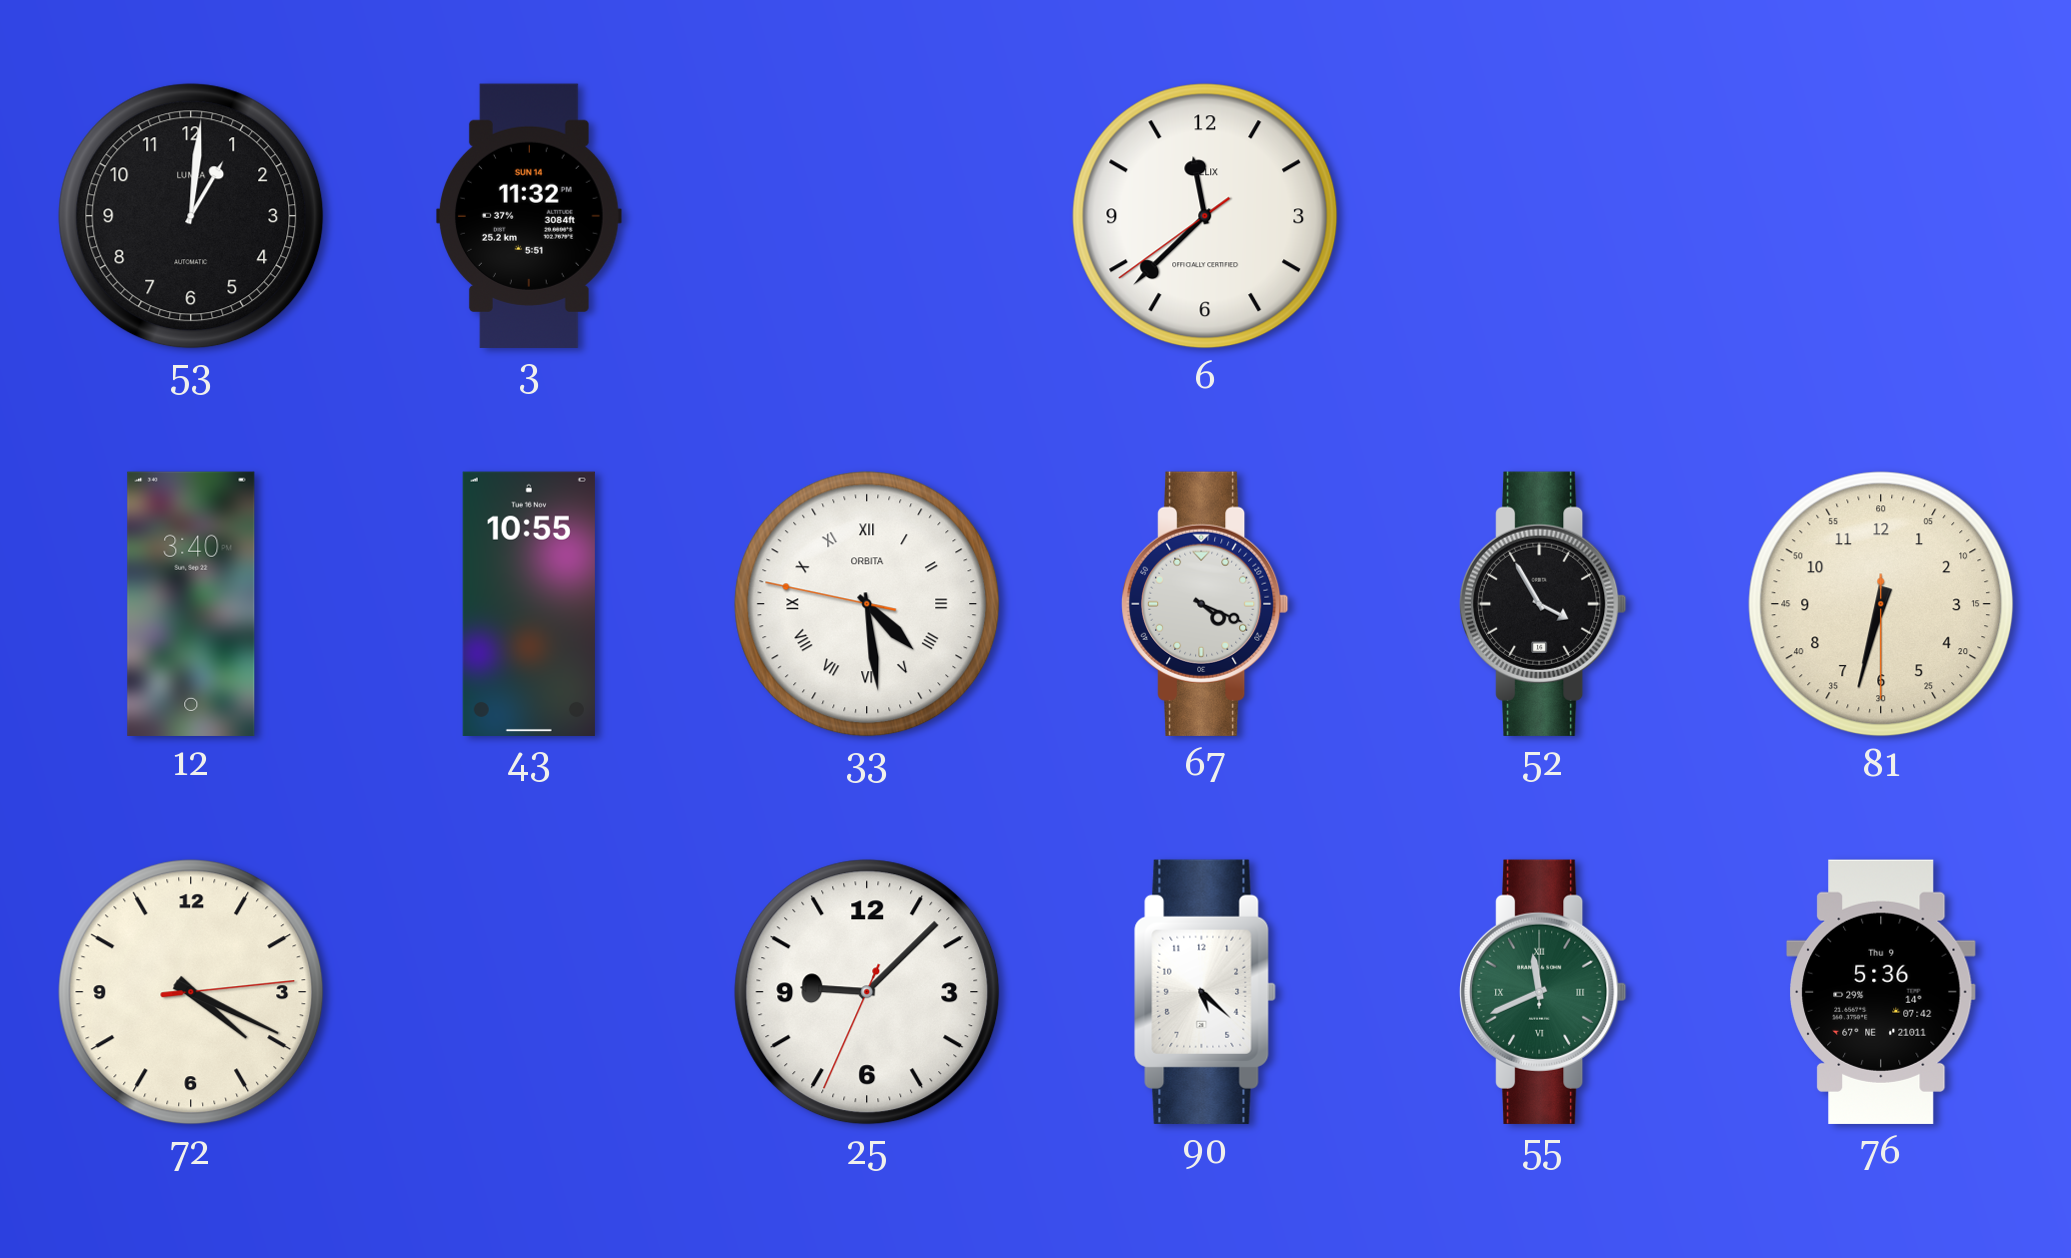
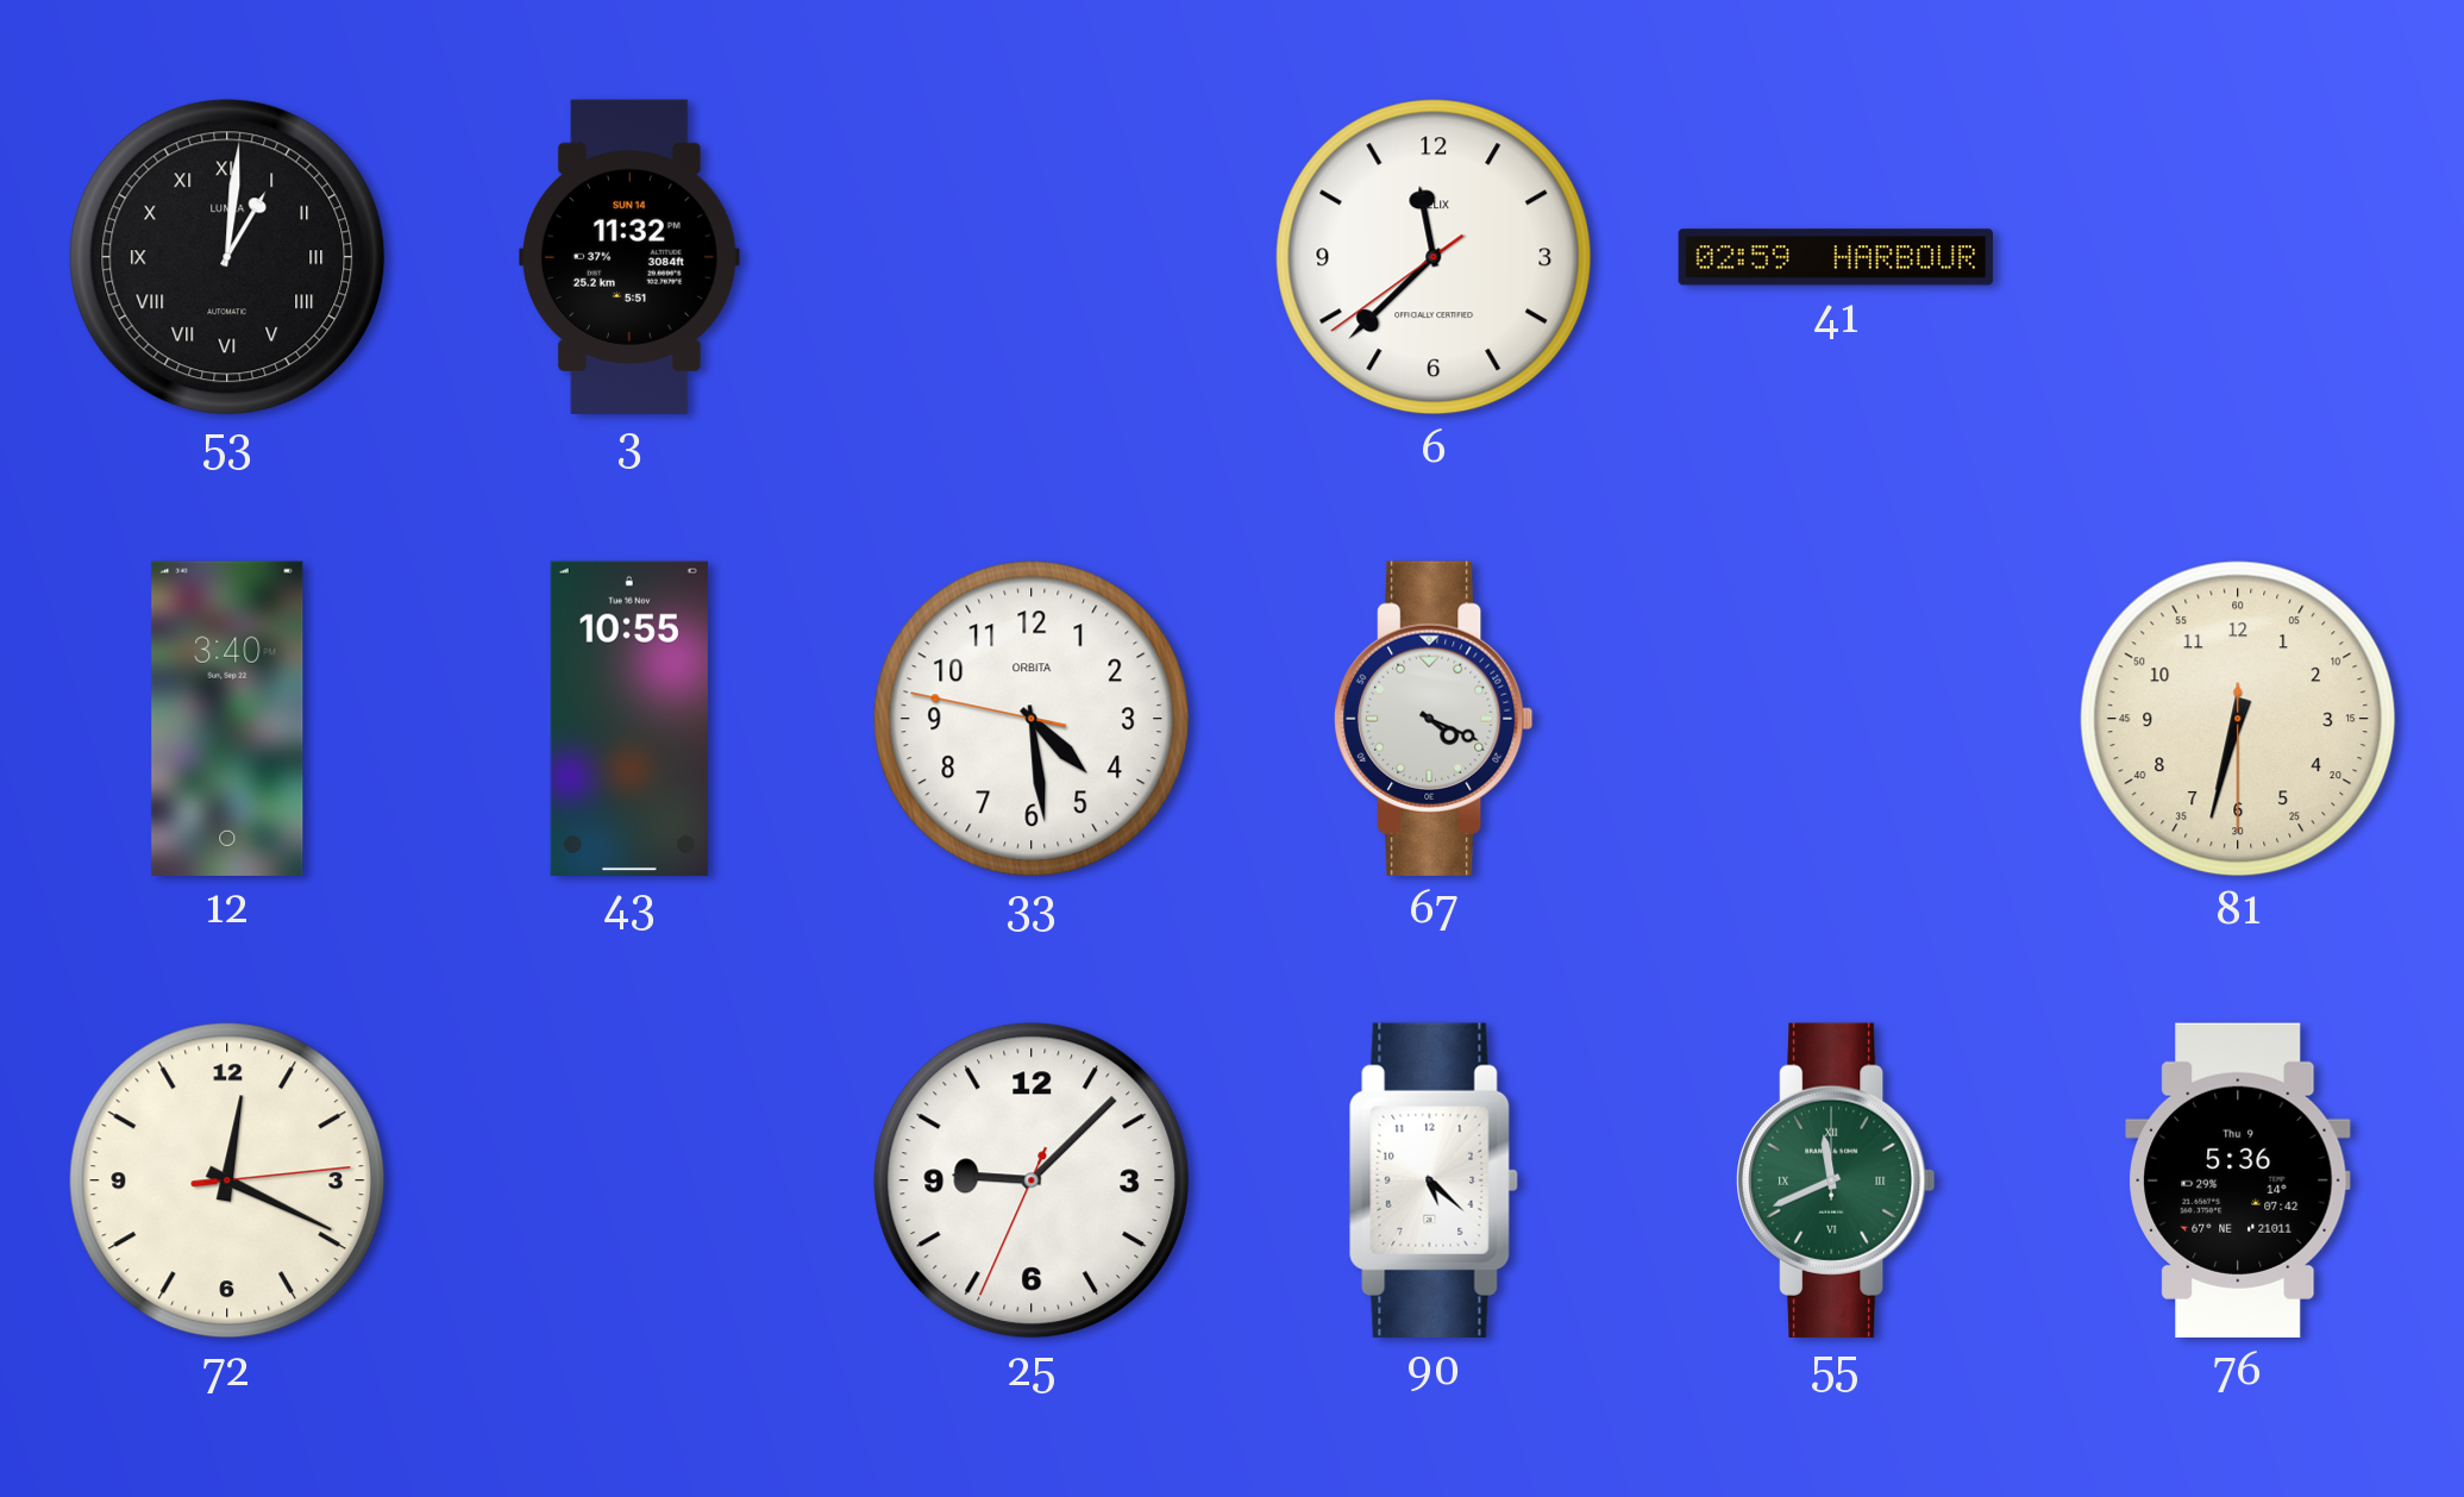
53 numerals: Arabic -> Roman (227, 257)
41: none -> 02:59 (1836, 257)
33 numerals: Roman -> Arabic (1032, 719)
52: 3:55 -> none (1543, 604)
72: 4:19 -> 12:19 (227, 1180)
